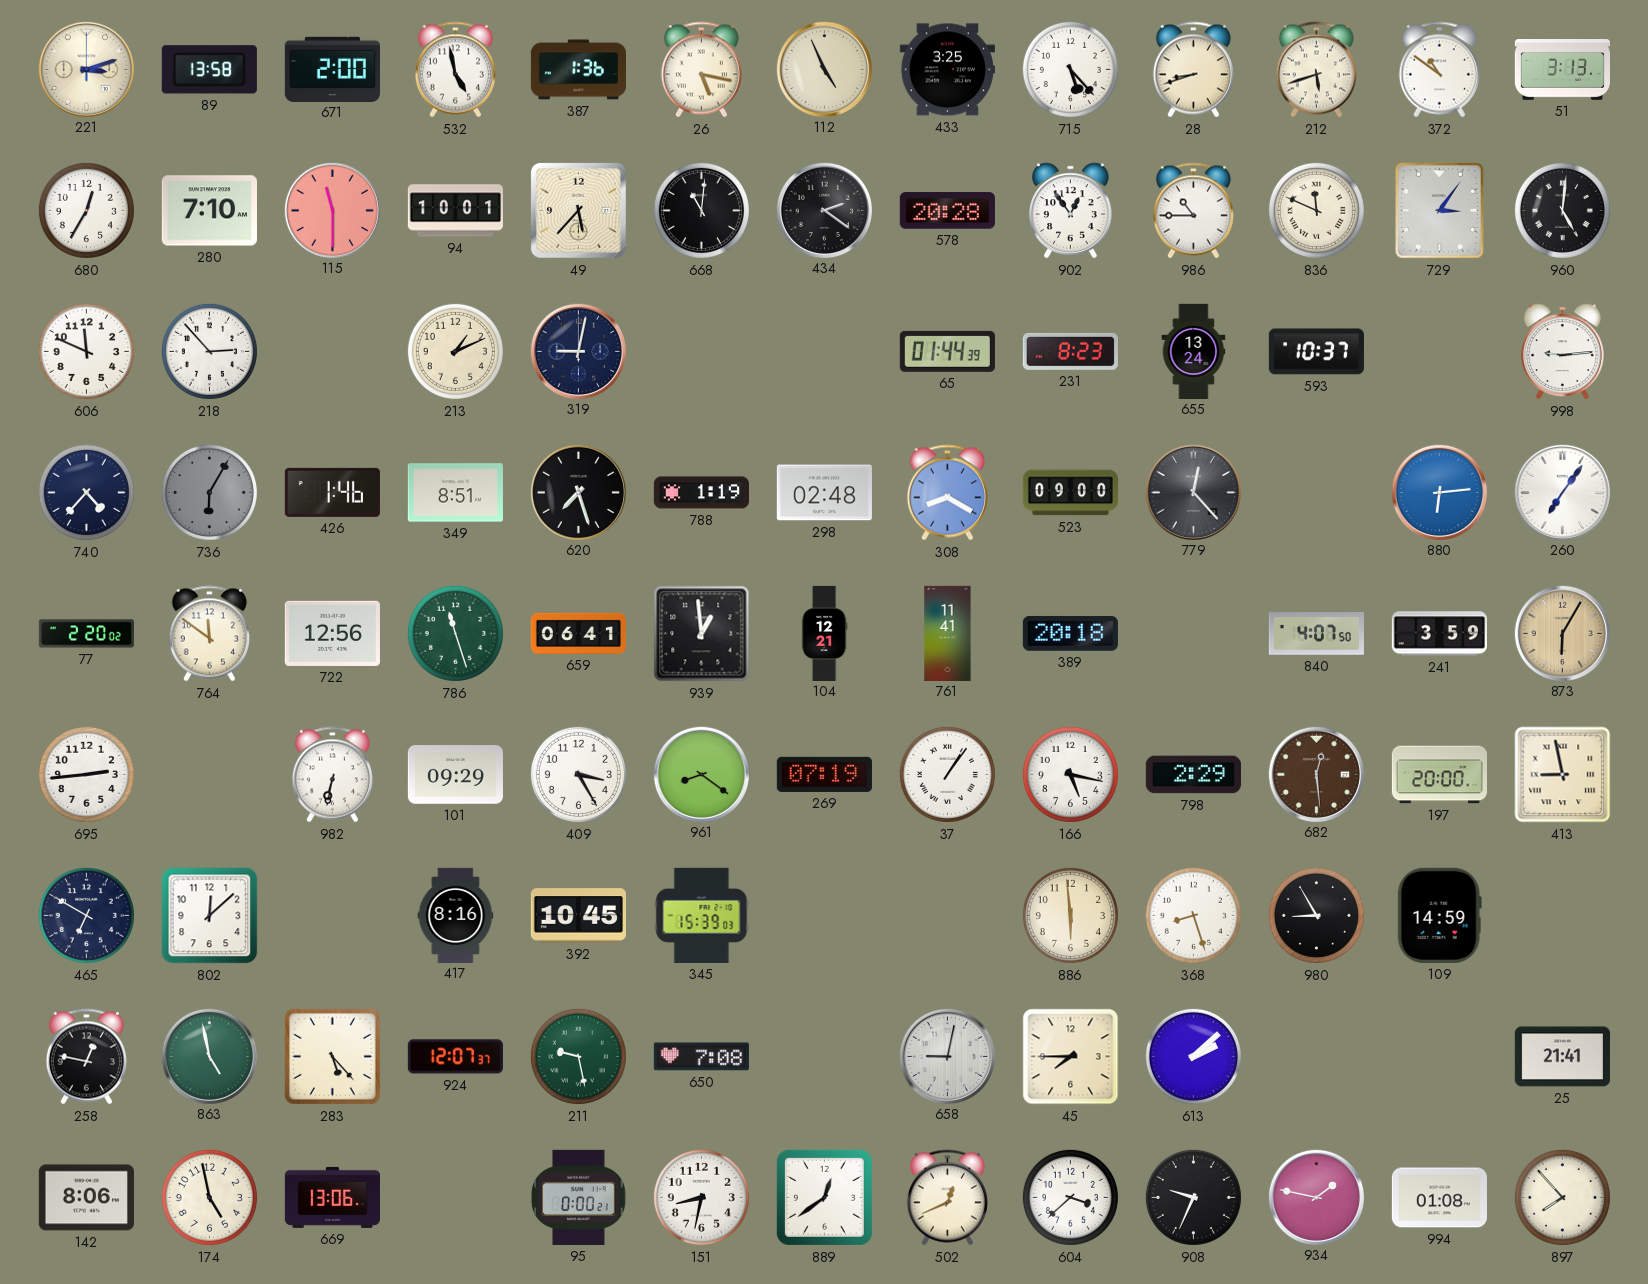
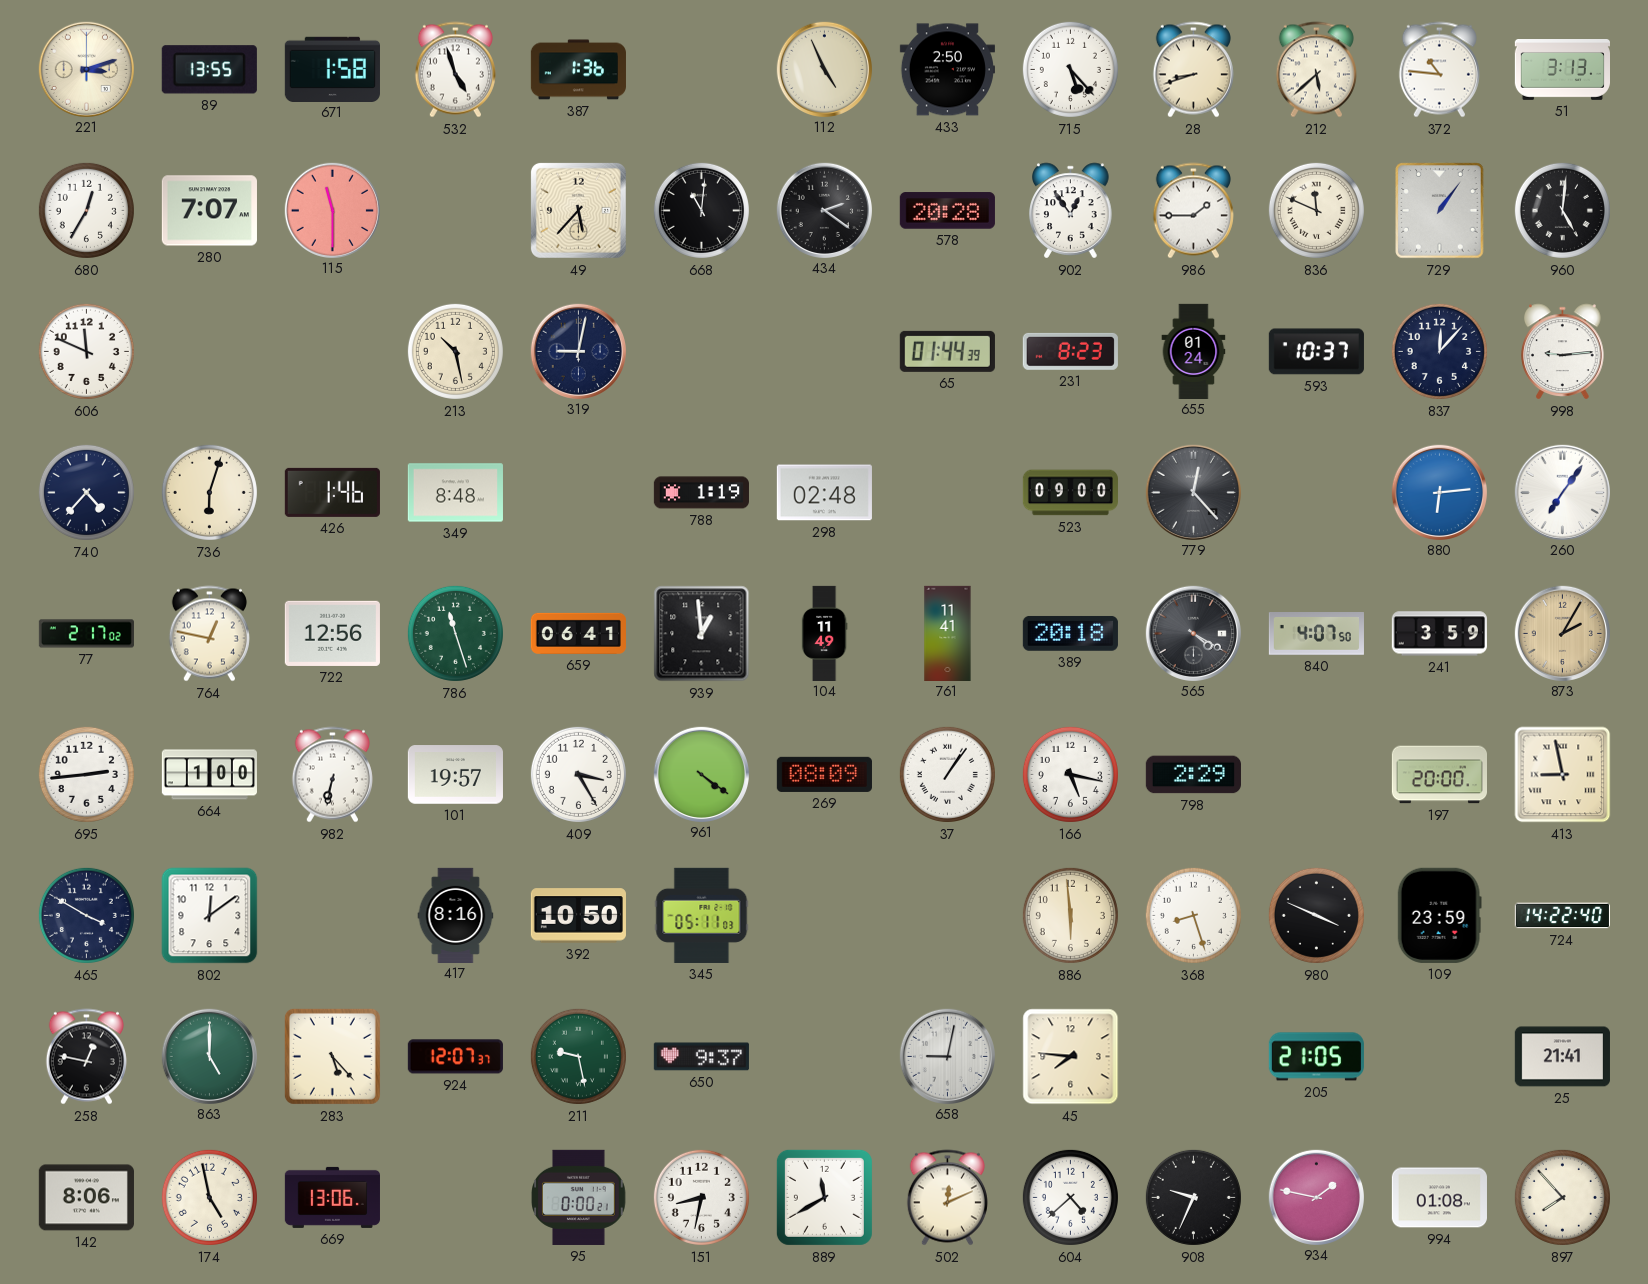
89: 13:58 -> 13:55 (209, 70)
671: 2:00 -> 1:58 (332, 69)
532: 4:58 -> 4:57 (455, 70)
26: 5:17 -> none (701, 70)
433: 3:25 -> 2:50 (947, 70)
212: 5:42 -> 5:38 (1316, 70)
372: 10:51 -> 10:46 (1439, 70)
280: 7:10 -> 7:07 (209, 211)
94: 10:01 -> none (455, 211)
986: 10:45 -> 1:45 (1193, 211)
729: 3:06 -> 1:06 (1440, 211)
218: 2:53 -> none (209, 351)
213: 1:11 -> 10:28 (455, 351)
655: 13:24 -> 01:24 (1194, 351)
837: none -> 12:07 (1439, 351)
736: 6:05 -> 6:03 (209, 492)
736 dial: grey -> cream (209, 492)
349: 8:51 -> 8:48 (455, 493)
620: 7:27 -> none (578, 492)
308: 8:20 -> none (947, 493)
77: 2:20 -> 2:17 (86, 634)
764: 11:51 -> 12:47 (209, 634)
104: 12:21 -> 11:49 (824, 633)
565: none -> 4:20 (1193, 633)
873: 6:05 -> 2:05 (1562, 633)
664: none -> 1:00 (209, 775)
101: 09:29 -> 19:57 (455, 775)
961: 8:21 -> 4:21 (701, 774)
269: 07:19 -> 08:09 (824, 774)
682: 12:29 -> none (1316, 774)
465: 6:50 -> 3:50 (86, 915)
802: 12:08 -> 12:09 (210, 916)
392: 10:45 -> 10:50 (578, 916)
345: 15:39 -> 05:11 (702, 915)
980: 8:55 -> 3:49 (1316, 915)
109: 14:59 -> 23:59 (1439, 915)
724: none -> 14:22 (1562, 916)
863: 4:58 -> 5:00 (209, 1056)
650: 7:08 -> 9:37 (701, 1057)
45: 7:45 -> 7:46 (1071, 1057)
613: 2:08 -> none (1193, 1056)
205: none -> 21:05 (1316, 1057)
889: 12:39 -> 11:40 (824, 1197)
502: 12:41 -> 12:11 (947, 1198)
604: 3:38 -> 4:38 (1070, 1197)
